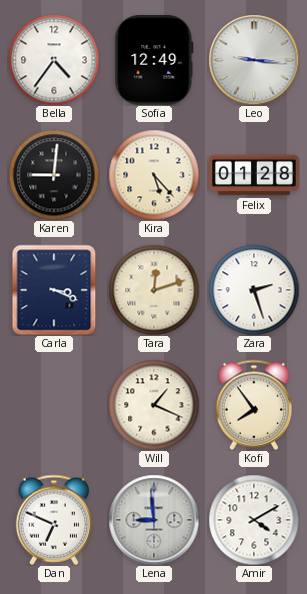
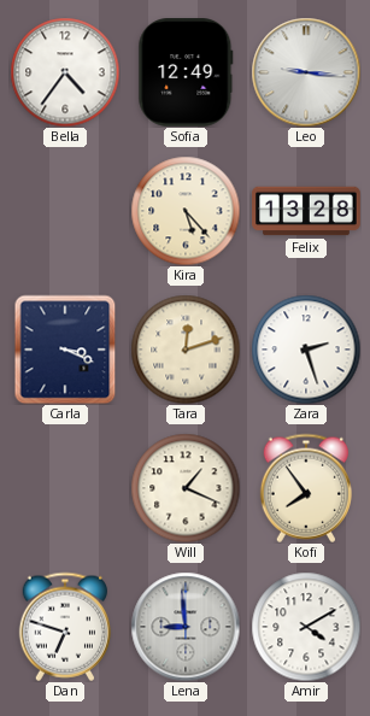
Karen: 9:01 -> none (54, 175)
Felix: 01:28 -> 13:28 (306, 211)
Dan: 6:49 -> 6:48 (64, 627)
